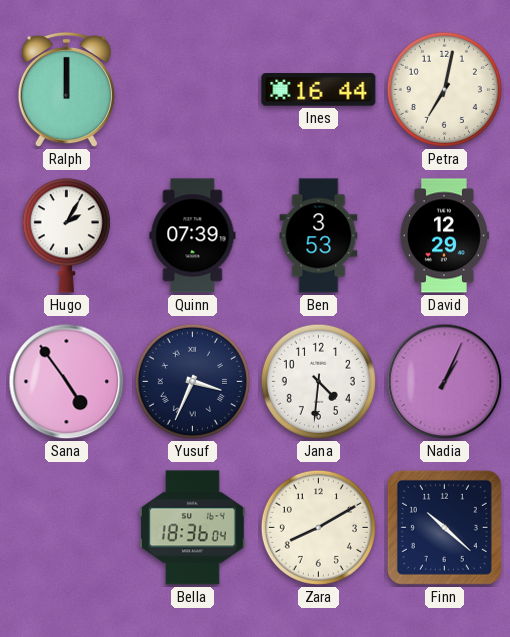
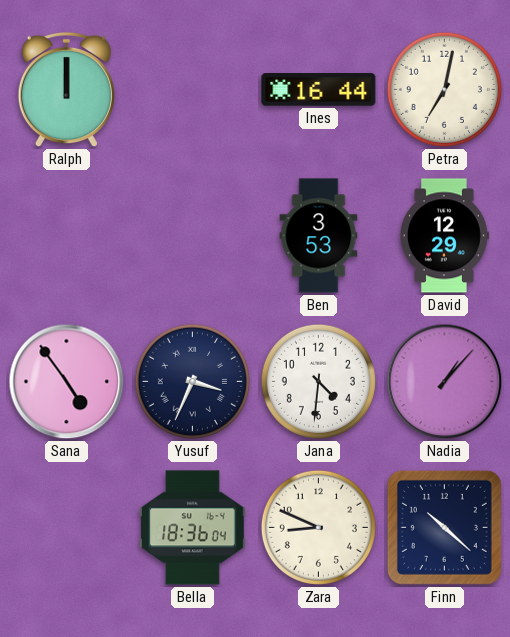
Hugo: 2:05 -> none (66, 236)
Quinn: 07:39 -> none (193, 236)
Nadia: 1:04 -> 1:07 (445, 382)
Zara: 8:10 -> 8:49 (318, 527)
